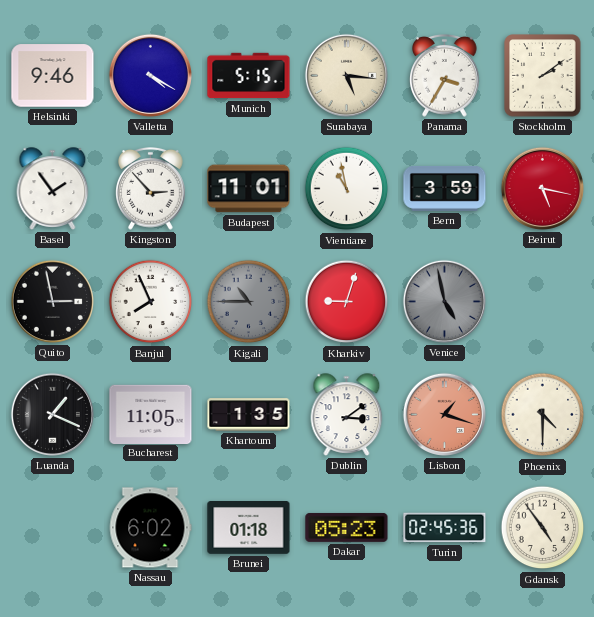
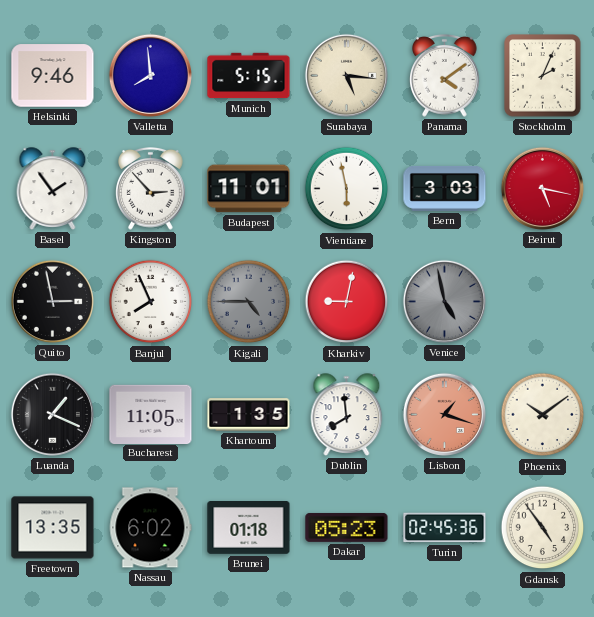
Valletta: 4:20 -> 7:59 (150, 75)
Panama: 3:35 -> 4:09 (445, 76)
Stockholm: 2:09 -> 2:04 (543, 76)
Vientiane: 10:58 -> 5:58 (347, 189)
Bern: 3:59 -> 3:03 (445, 188)
Kigali: 10:45 -> 4:45 (249, 302)
Kharkiv: 9:03 -> 9:02 (347, 302)
Dublin: 3:09 -> 7:59 (347, 415)
Phoenix: 4:30 -> 10:09 (543, 415)
Freetown: none -> 13:35 (53, 528)
